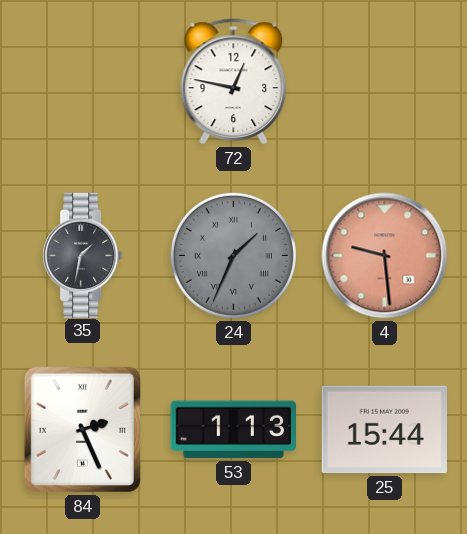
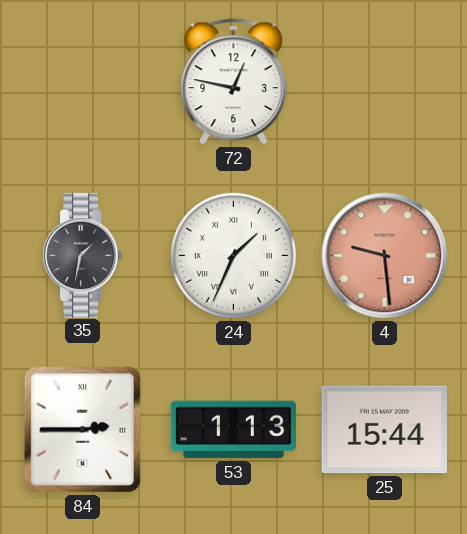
24 dial: grey -> white (233, 255)
84: 2:26 -> 2:45 (82, 429)
